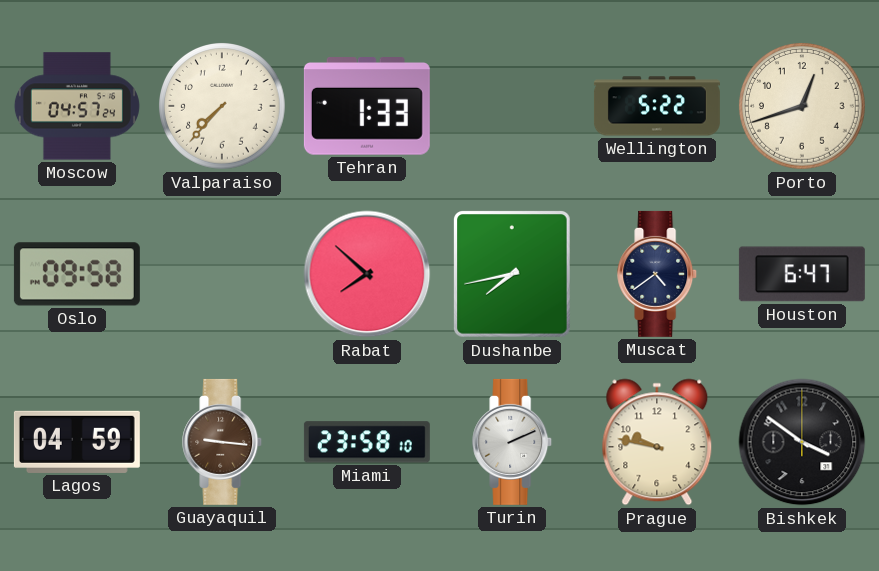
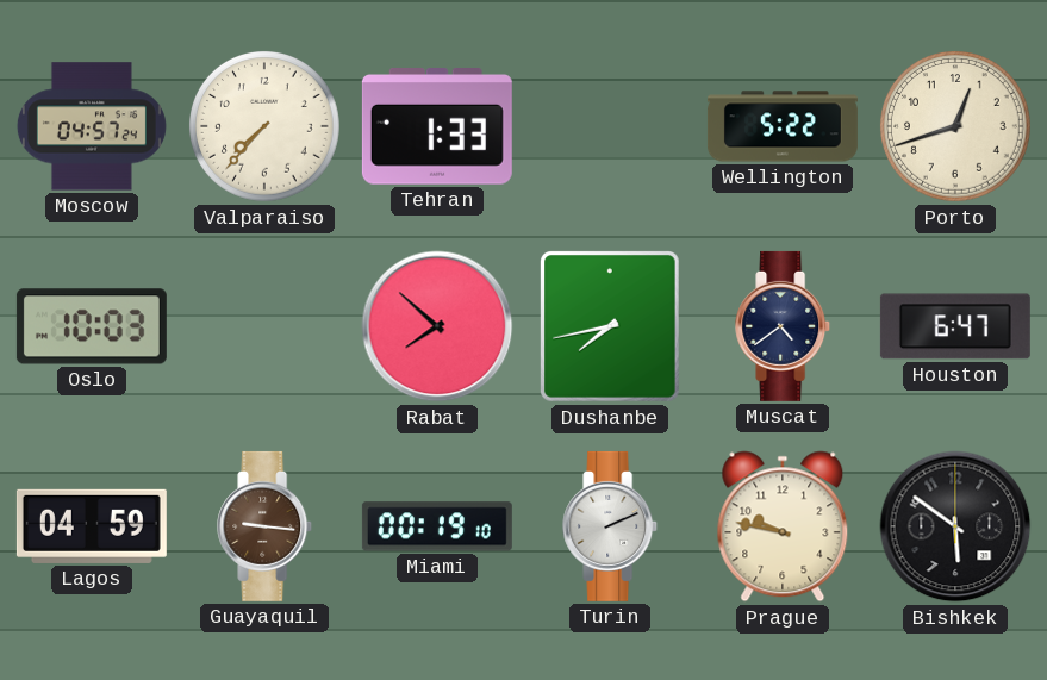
Oslo: 09:58 -> 10:03 (92, 326)
Miami: 23:58 -> 00:19 (437, 526)
Bishkek: 3:51 -> 5:51 (955, 526)
